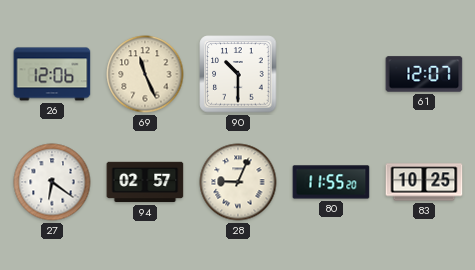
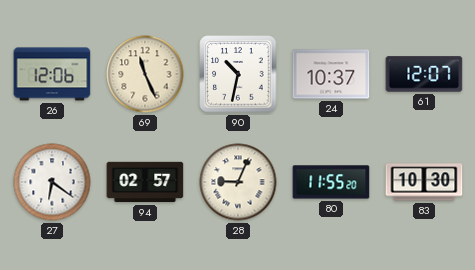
90: 10:30 -> 10:32 (238, 74)
24: none -> 10:37 (331, 74)
83: 10:25 -> 10:30 (424, 182)
